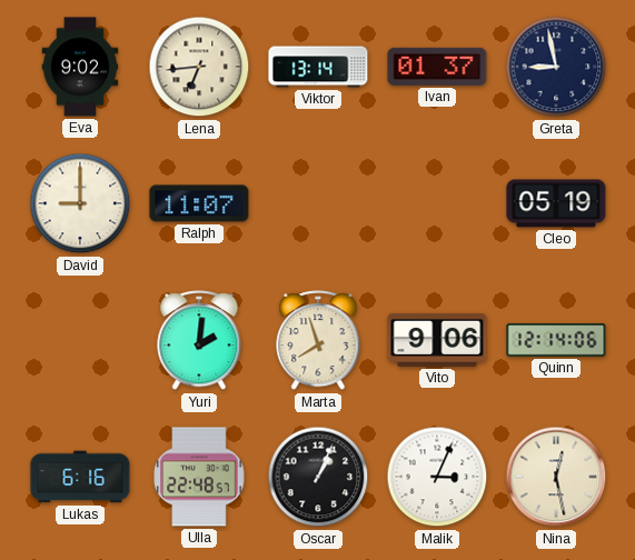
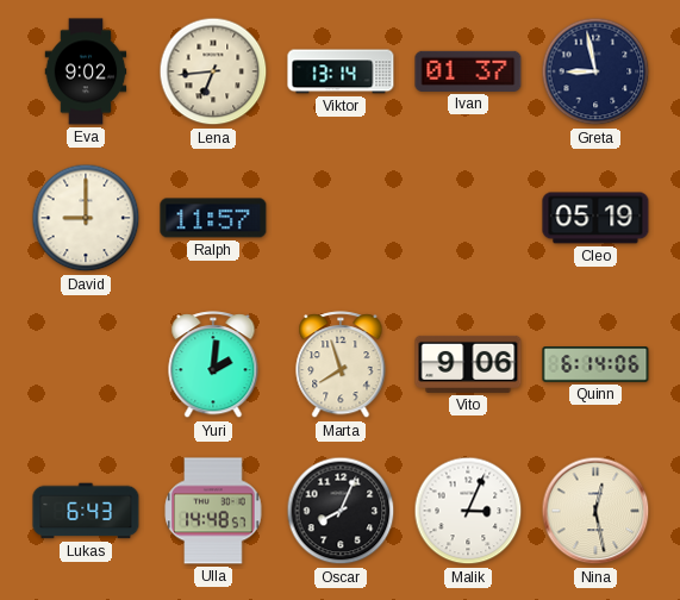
Ralph: 11:07 -> 11:57 (213, 218)
Quinn: 12:14 -> 6:14 (595, 365)
Lukas: 6:16 -> 6:43 (86, 511)
Ulla: 22:48 -> 14:48 (213, 511)
Oscar: 1:04 -> 8:04 (341, 511)
